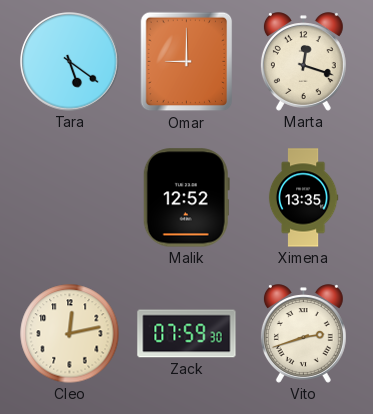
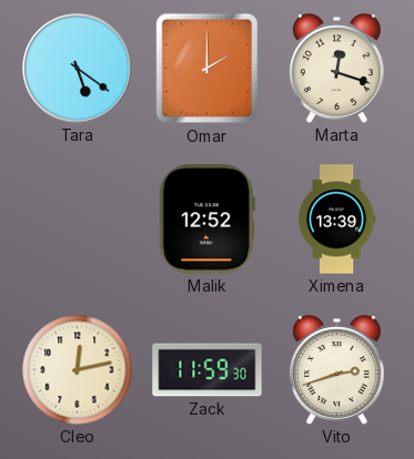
Omar: 9:00 -> 2:00 (208, 69)
Ximena: 13:35 -> 13:39 (336, 220)
Zack: 07:59 -> 11:59 (208, 370)
